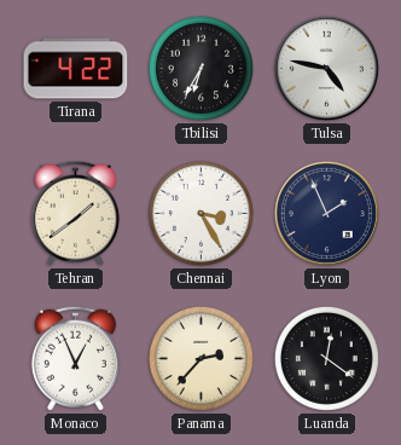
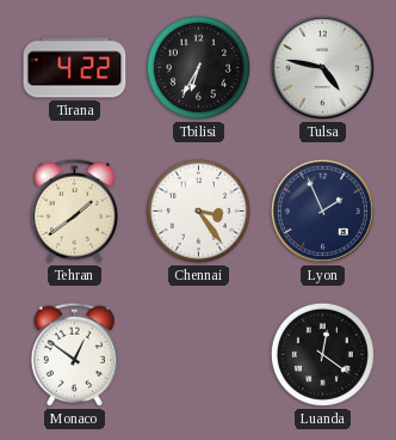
Chennai: 3:25 -> 3:24 (198, 210)
Monaco: 12:56 -> 12:51 (74, 354)
Panama: 2:37 -> none (200, 358)
